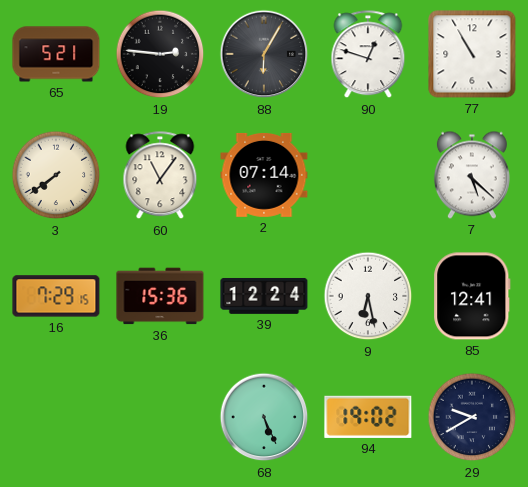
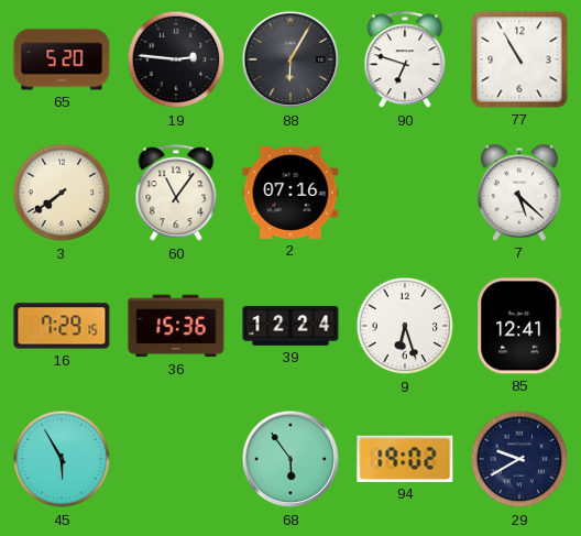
65: 5:21 -> 5:20 (62, 59)
90: 12:48 -> 6:48 (405, 61)
2: 07:14 -> 07:16 (290, 193)
9: 6:28 -> 6:27 (405, 326)
45: none -> 5:55 (62, 459)
68: 5:26 -> 5:54 (290, 459)
